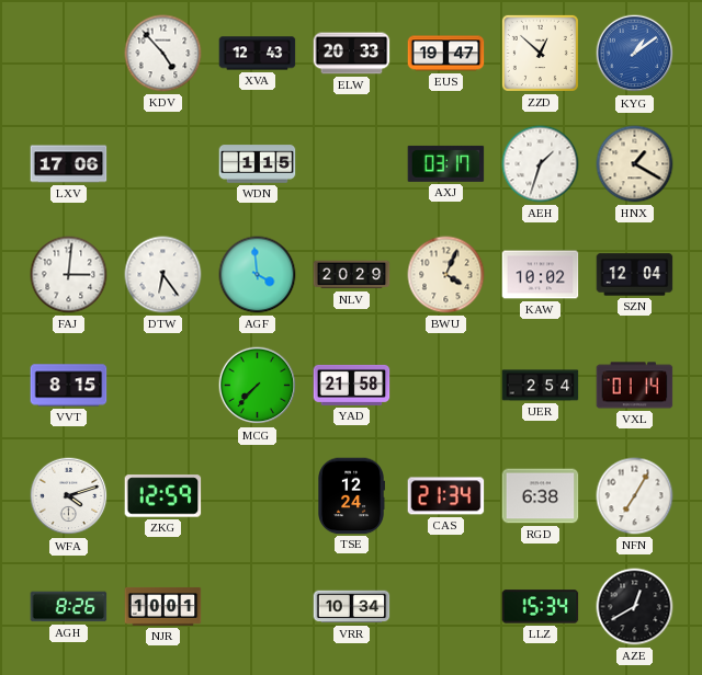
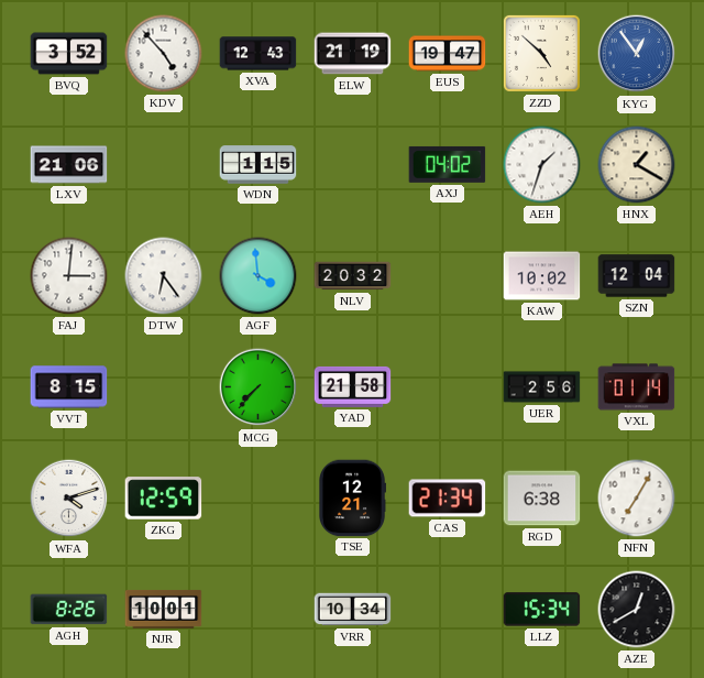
BVQ: none -> 3:52 (69, 54)
ELW: 20:33 -> 21:19 (353, 54)
ZZD: 12:52 -> 4:52 (541, 53)
KYG: 1:09 -> 12:54 (637, 54)
LXV: 17:06 -> 21:06 (69, 165)
AXJ: 03:17 -> 04:02 (448, 164)
NLV: 20:29 -> 20:32 (353, 276)
BWU: 4:04 -> none (446, 275)
UER: 2:54 -> 2:56 (542, 387)
TSE: 12:24 -> 12:21 (352, 499)
